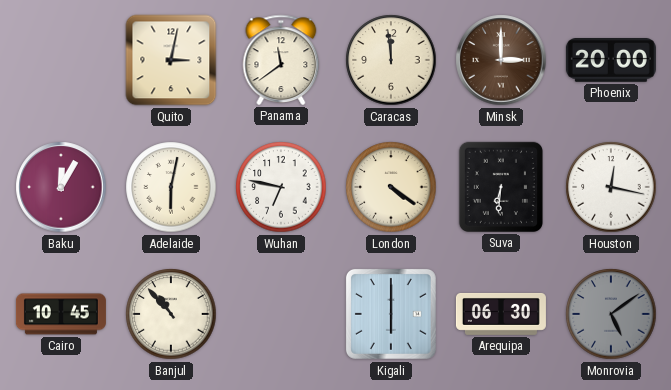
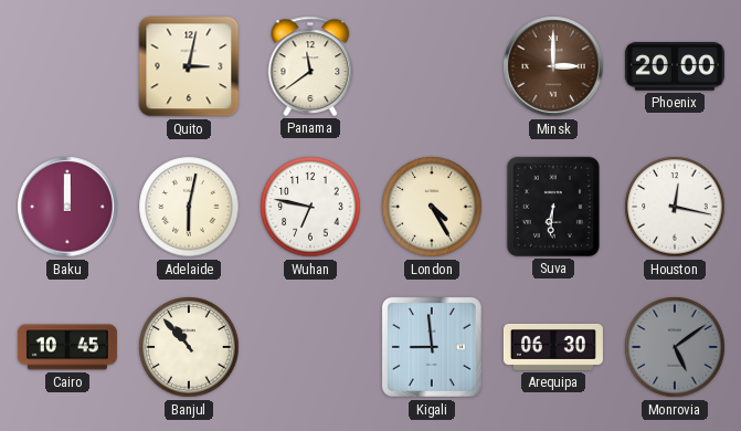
Caracas: 11:59 -> none (391, 60)
Baku: 12:05 -> 12:00 (67, 207)
London: 4:21 -> 4:25 (432, 207)
Kigali: 6:00 -> 8:59 (432, 347)
